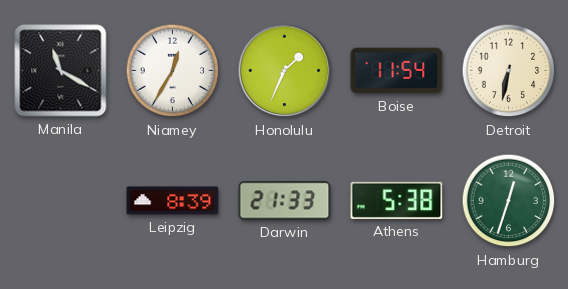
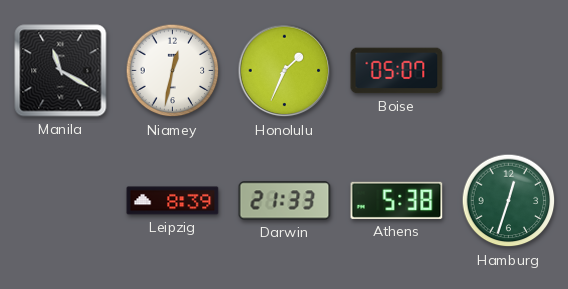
Niamey: 12:35 -> 12:32 (173, 71)
Boise: 11:54 -> 05:07 (397, 71)
Detroit: 6:32 -> none (509, 71)
